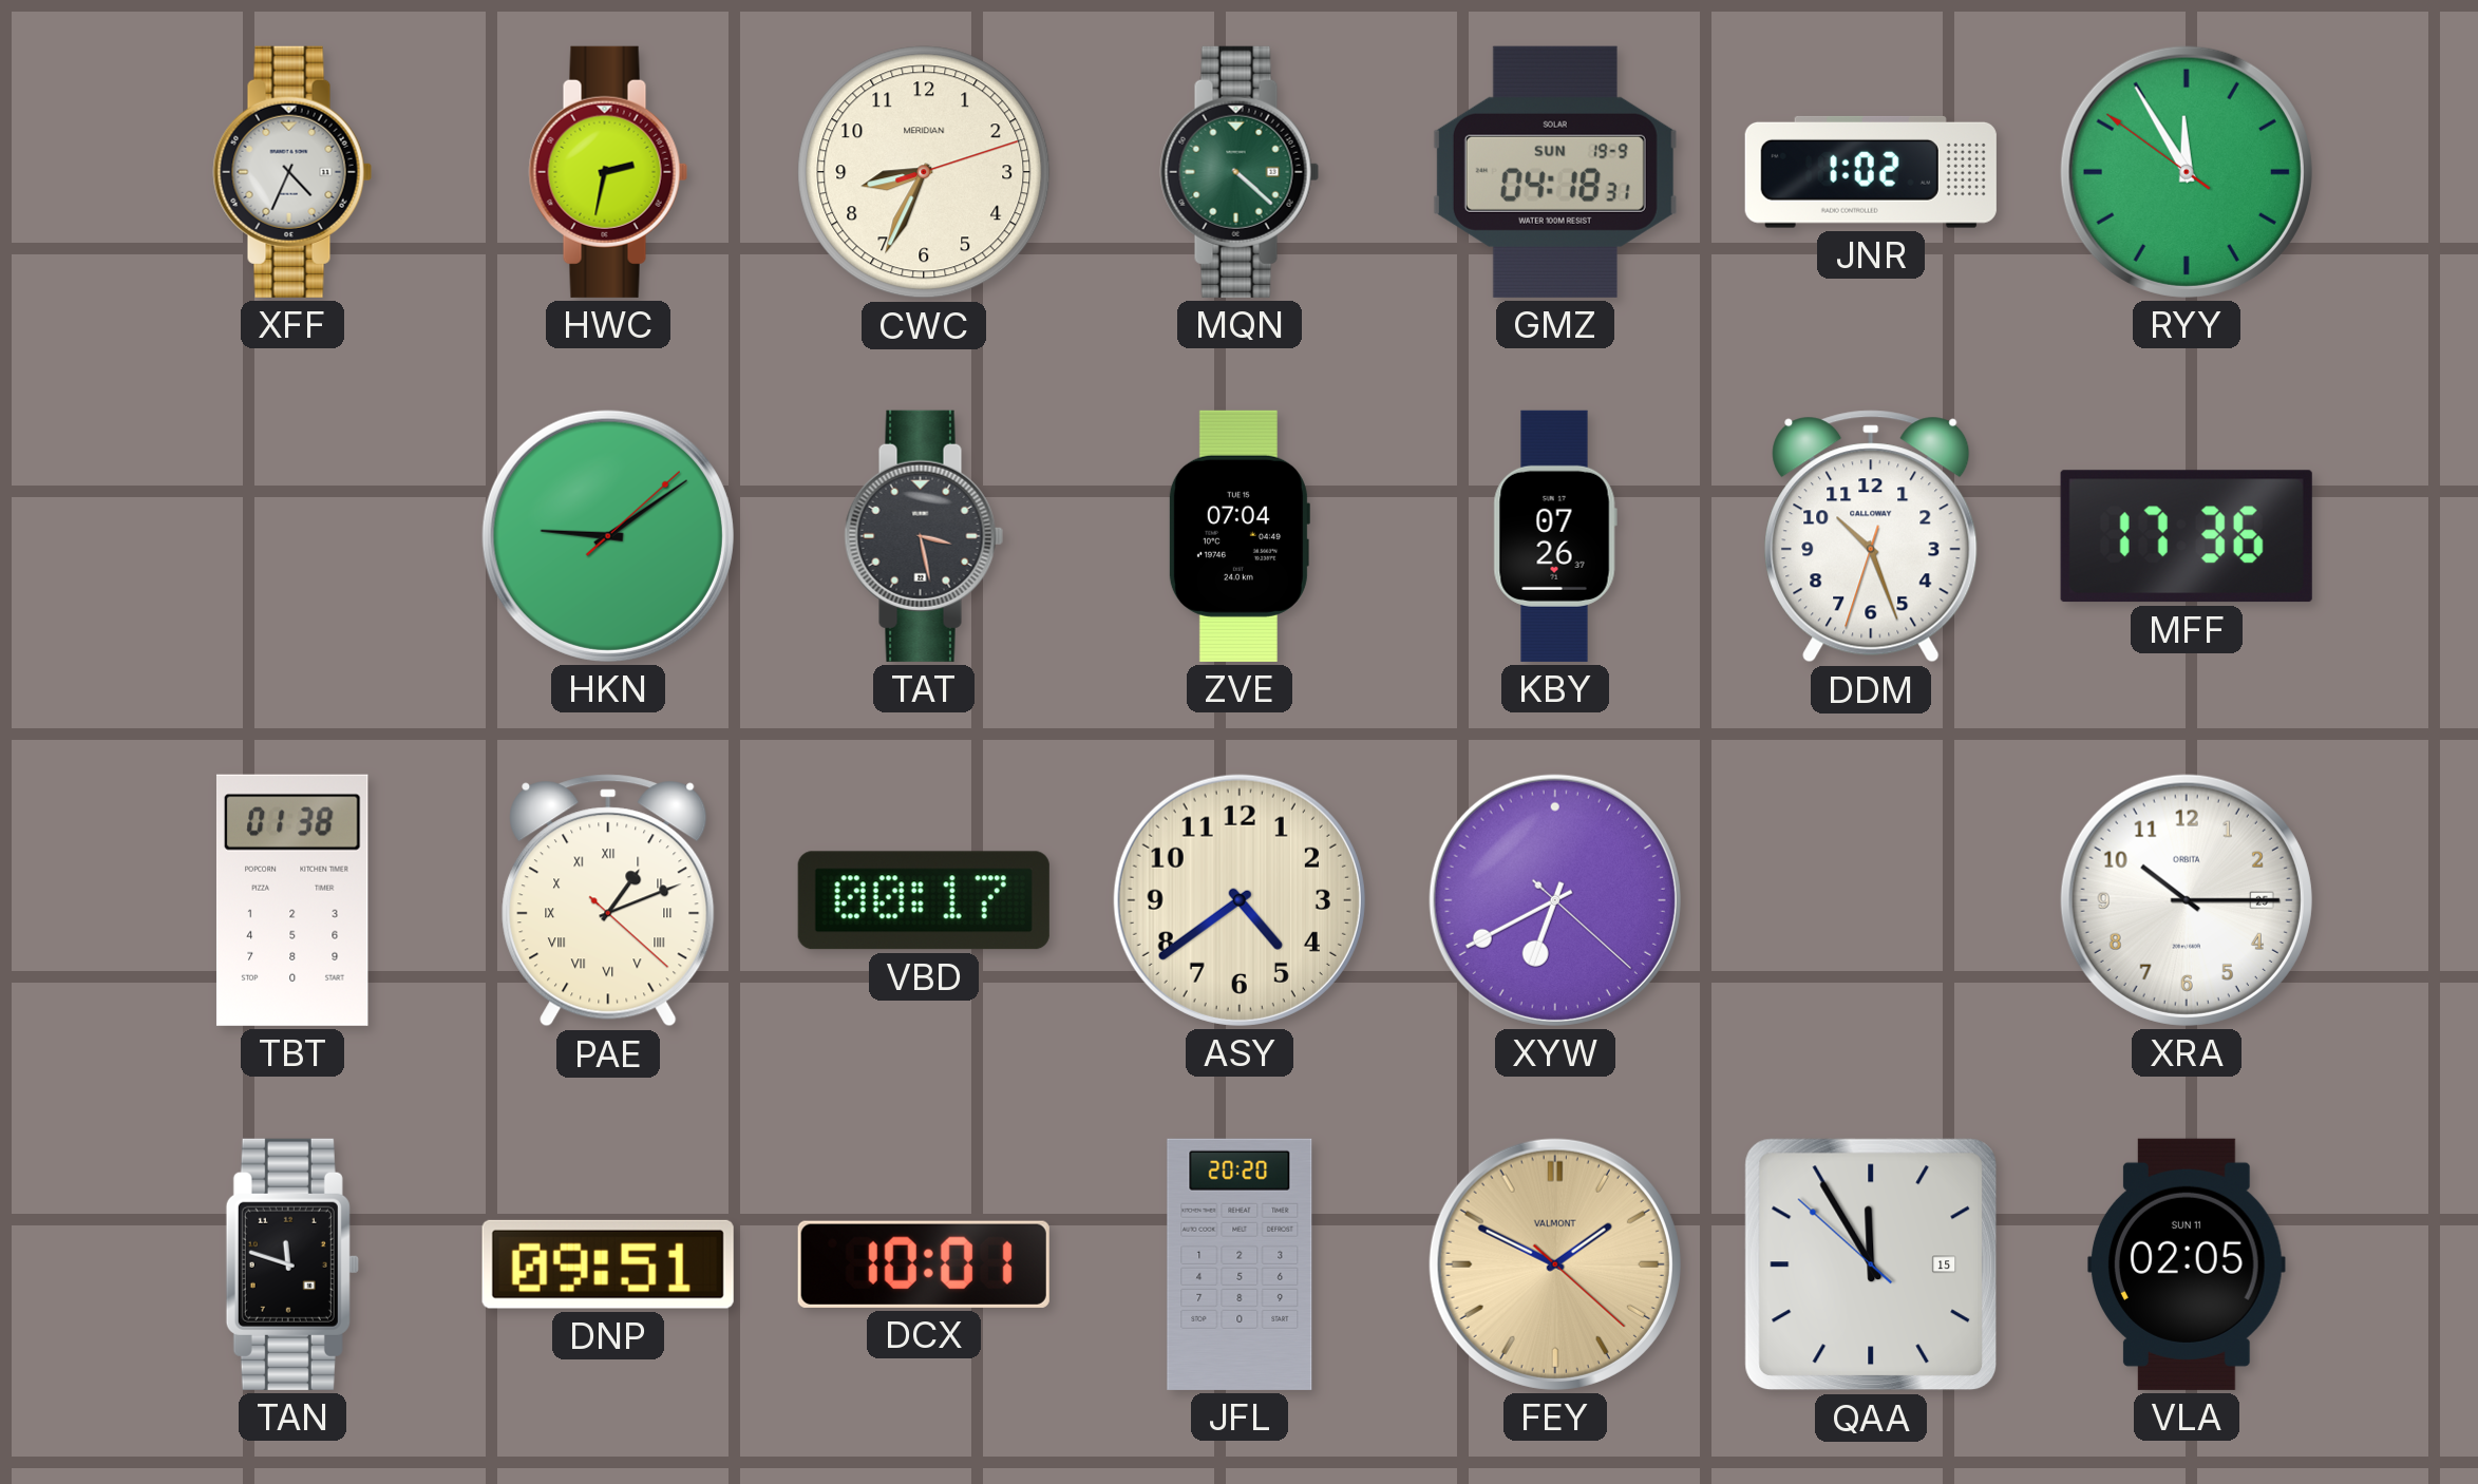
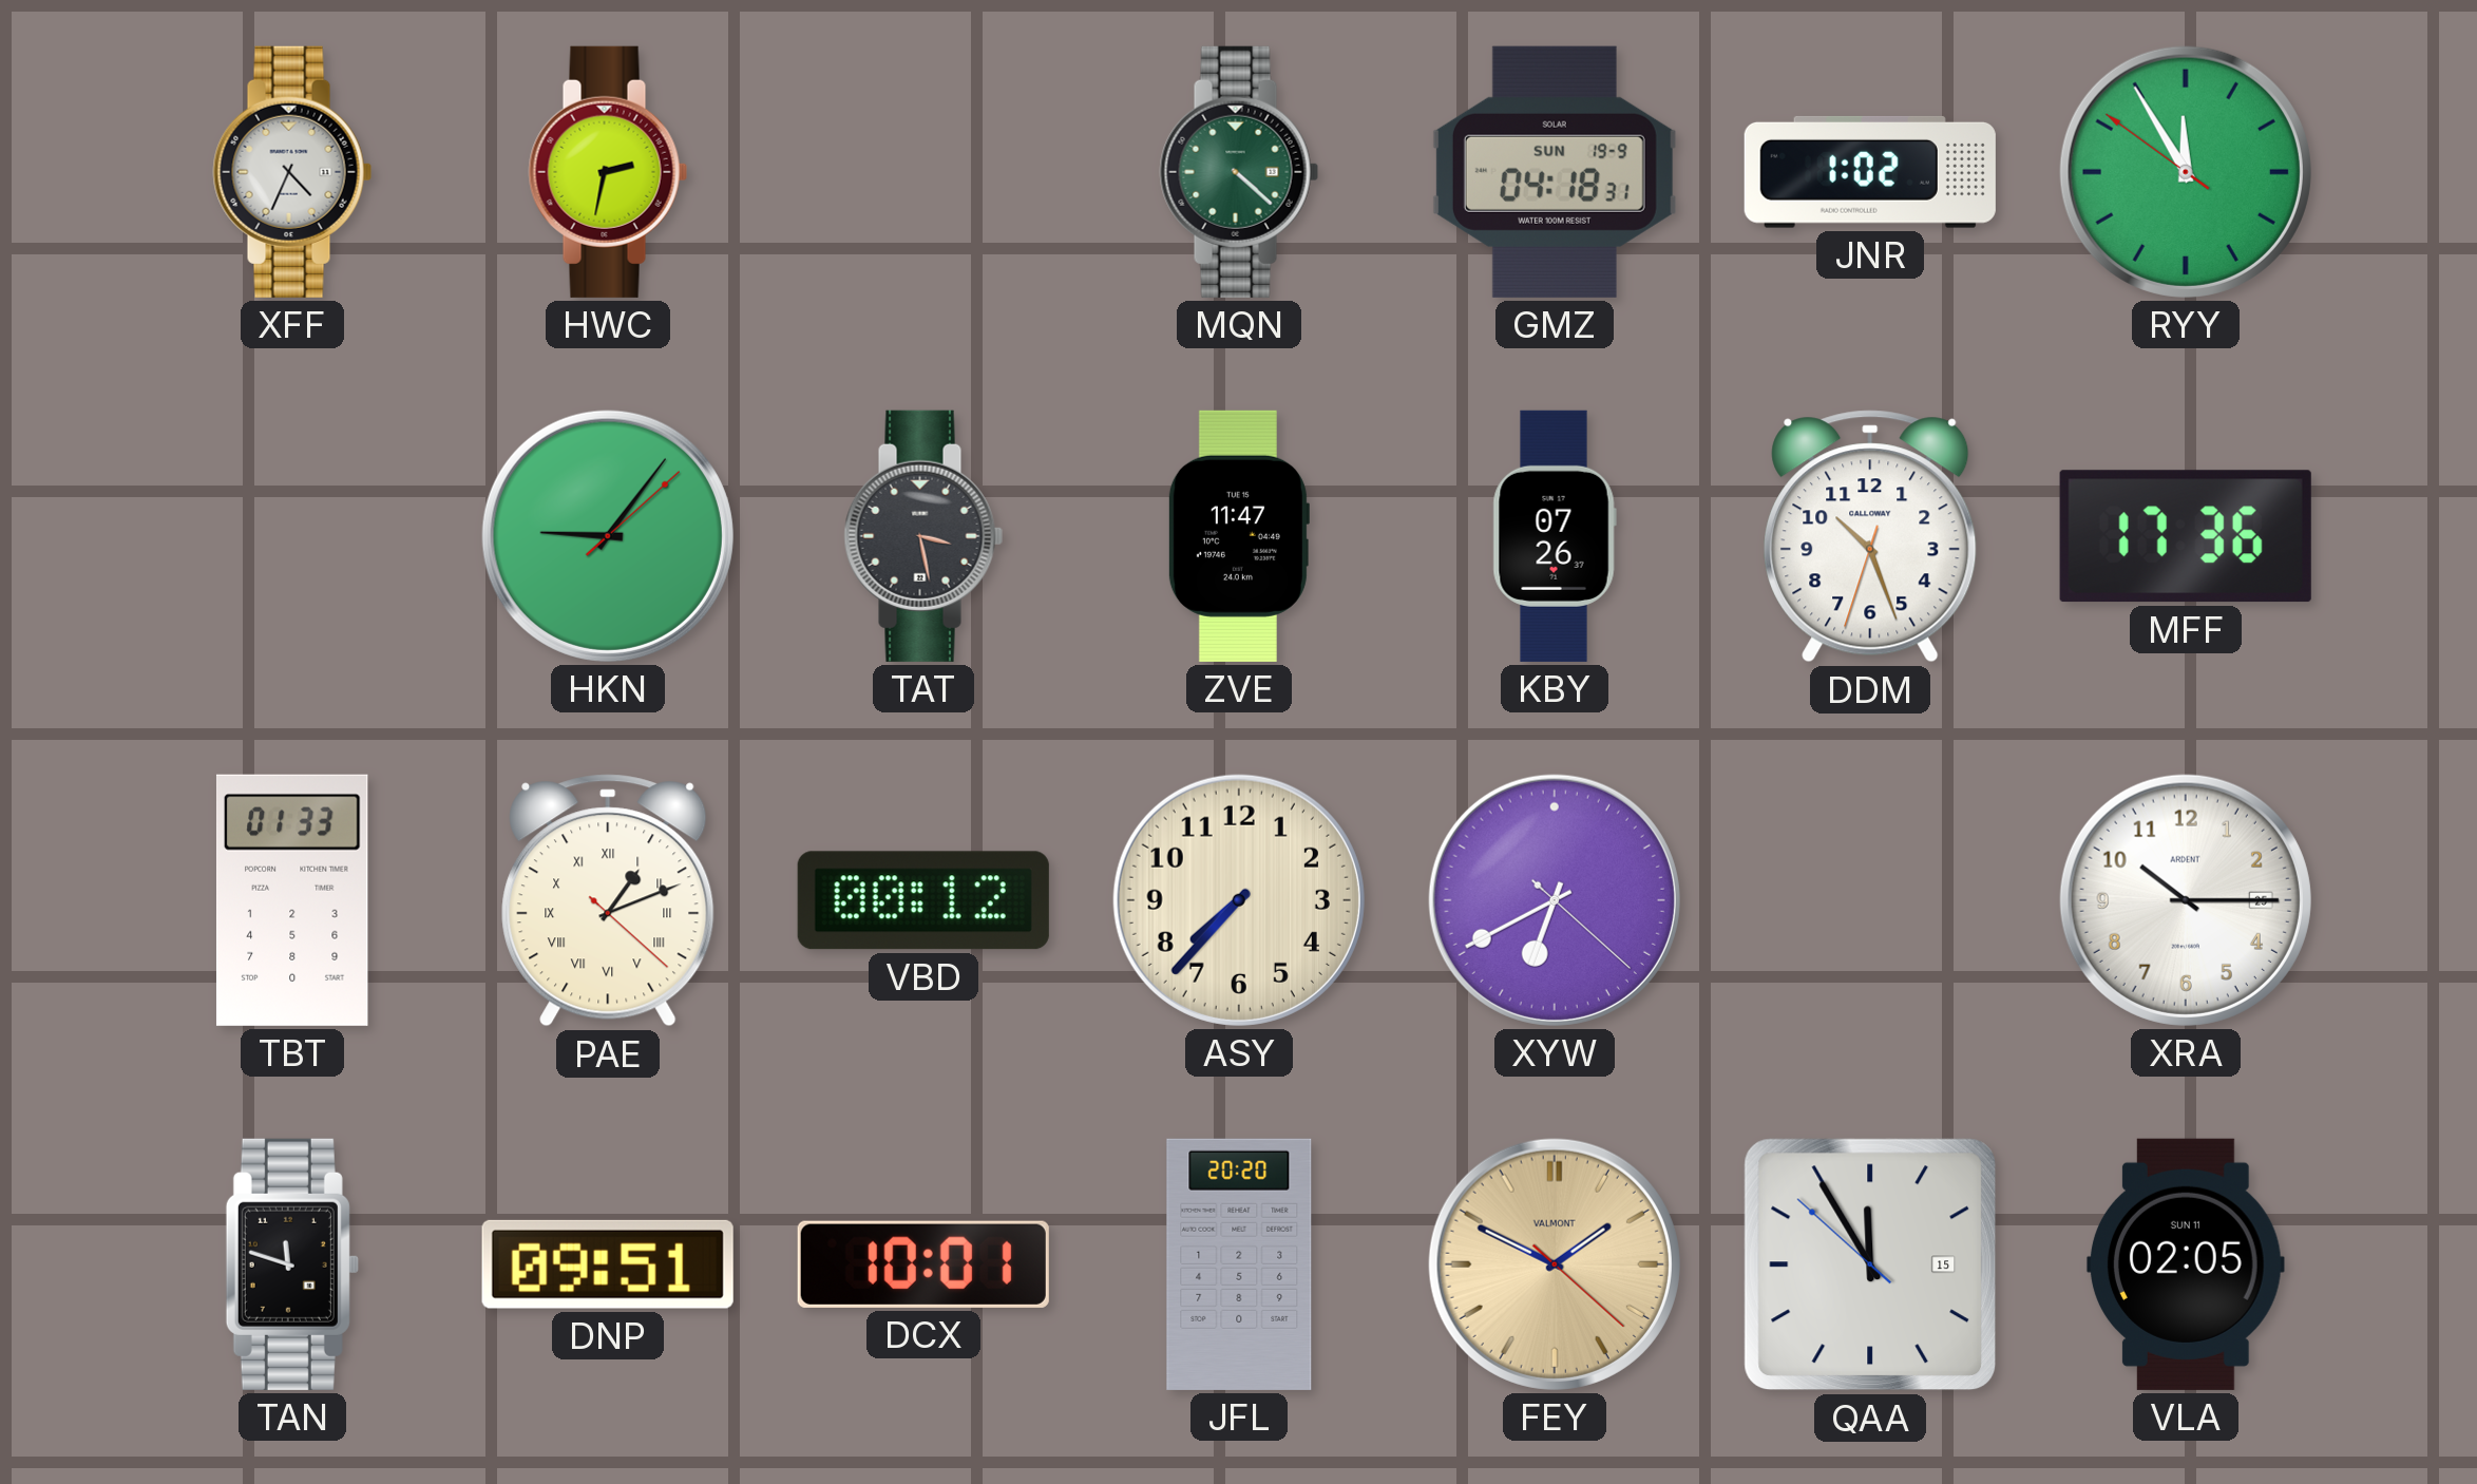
CWC: 8:34 -> none (924, 172)
HKN: 9:09 -> 9:06 (608, 536)
ZVE: 07:04 -> 11:47 (1238, 536)
TBT: 01:38 -> 01:33 (292, 900)
VBD: 00:17 -> 00:12 (923, 900)
ASY: 4:39 -> 7:37 (1239, 900)
XRA brand: ORBITA -> ARDENT (2186, 900)
